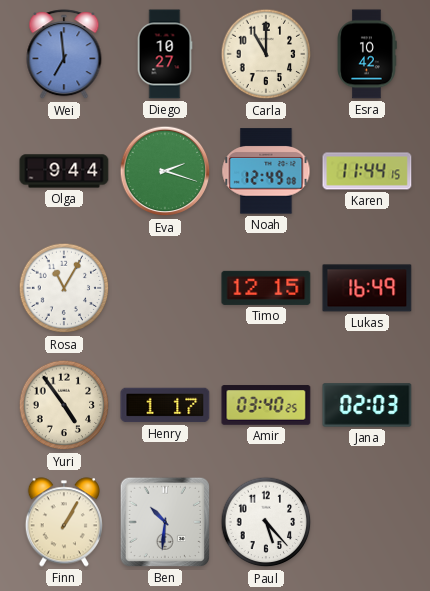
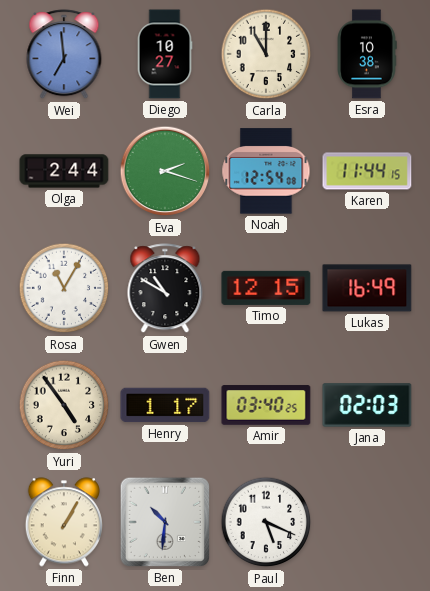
Esra: 10:42 -> 10:38 (367, 54)
Olga: 9:44 -> 2:44 (64, 171)
Noah: 12:49 -> 12:54 (266, 171)
Gwen: none -> 10:50 (165, 289)
Paul: 5:23 -> 5:19 (266, 522)
